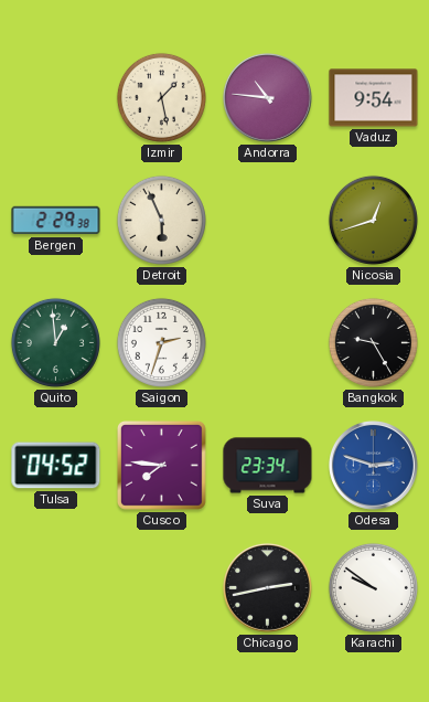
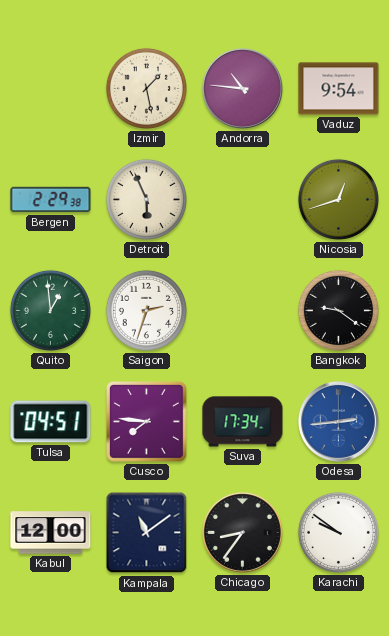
Bangkok: 9:25 -> 9:21 (338, 310)
Tulsa: 04:52 -> 04:51 (51, 422)
Suva: 23:34 -> 17:34 (243, 422)
Odesa: 2:48 -> 2:44 (339, 422)
Kabul: none -> 12:00 (51, 533)
Kampala: none -> 11:09 (147, 533)
Chicago: 2:43 -> 8:36 (243, 533)
